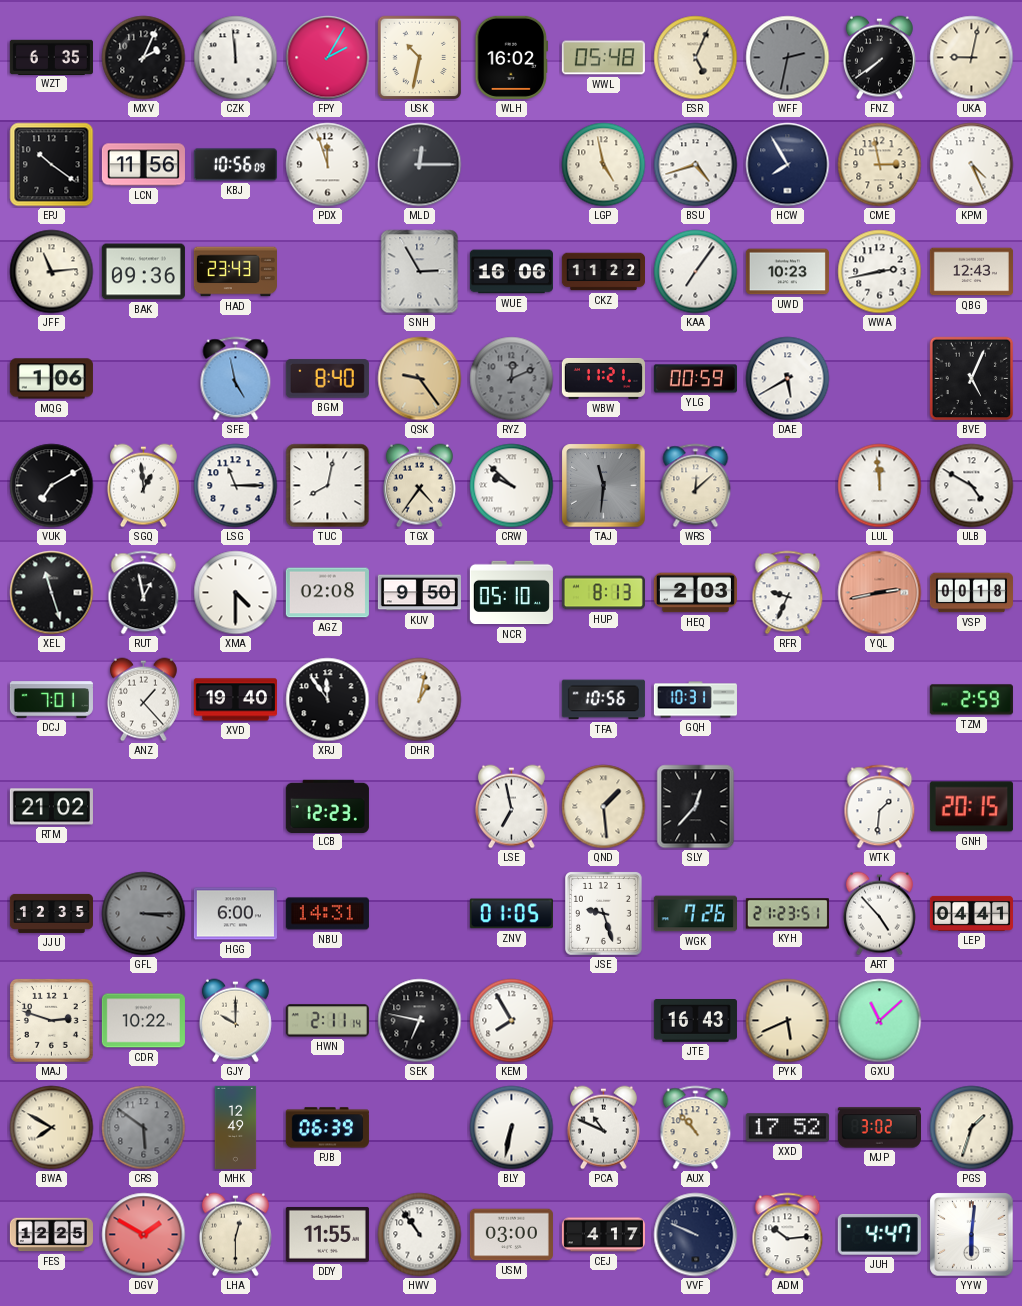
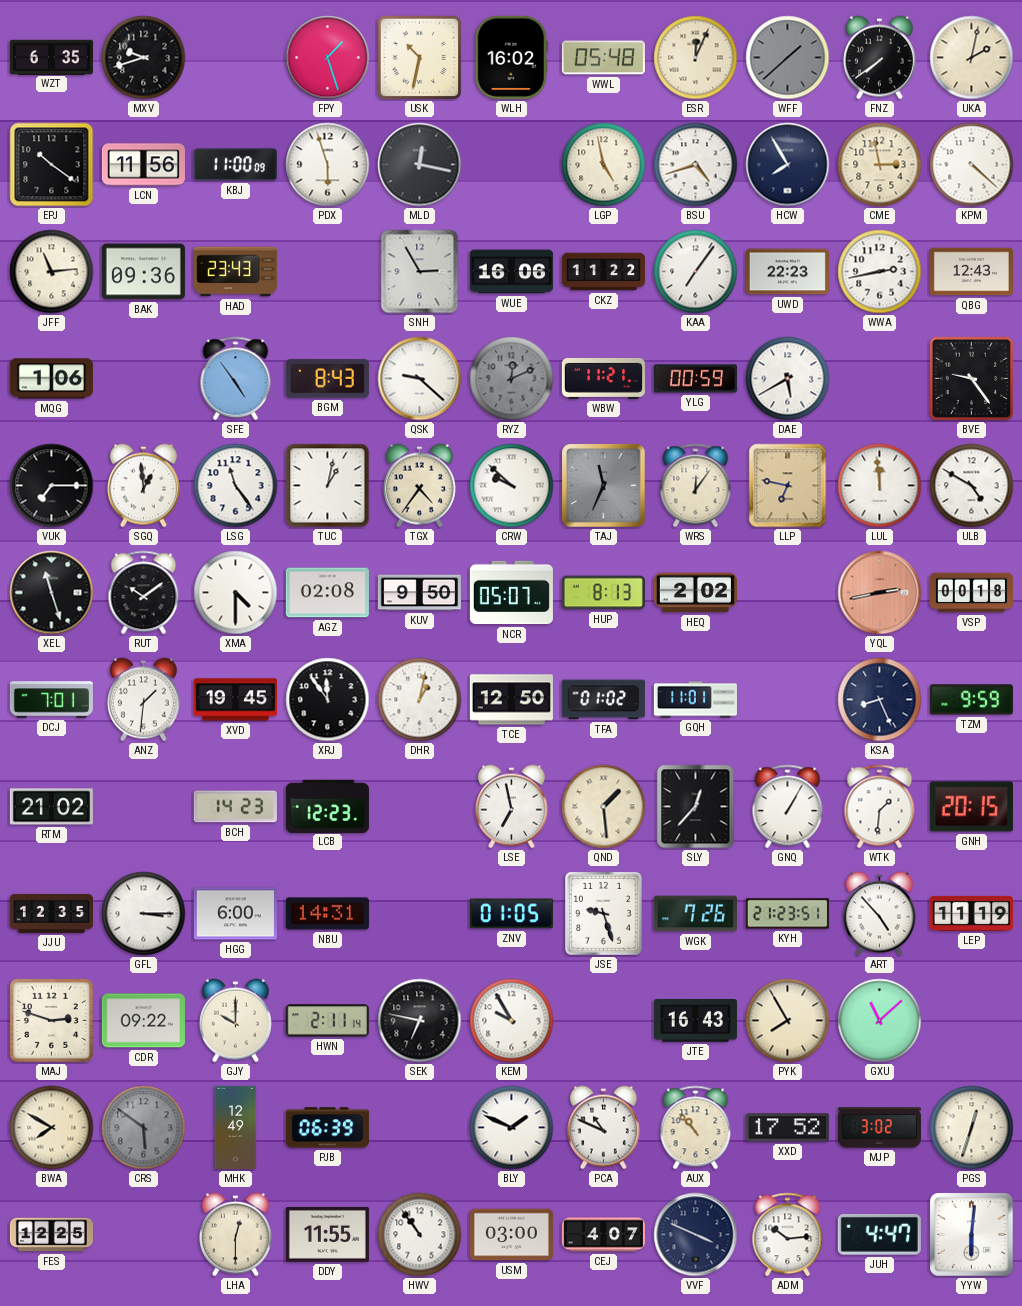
MXV: 2:04 -> 9:42 (144, 58)
CZK: 11:59 -> none (236, 58)
FPY: 2:05 -> 1:27 (328, 58)
ESR: 5:04 -> 12:04 (696, 58)
WFF: 2:32 -> 1:38 (788, 58)
UKA: 9:02 -> 2:02 (972, 58)
KBJ: 10:56 -> 11:00 (235, 165)
PDX: 11:57 -> 5:57 (328, 165)
MLD: 12:15 -> 12:17 (420, 165)
KPM: 4:26 -> 4:22 (972, 165)
UWD: 10:23 -> 22:23 (787, 272)
SFE: 4:58 -> 4:54 (236, 379)
BGM: 8:40 -> 8:43 (327, 379)
QSK: 9:24 -> 9:22 (420, 379)
QSK dial: champagne -> white (420, 379)
BVE: 5:04 -> 9:24 (972, 379)
VUK: 7:10 -> 7:15 (52, 486)
LSG: 11:15 -> 11:24 (236, 486)
TUC: 8:02 -> 1:02 (328, 486)
TAJ: 11:31 -> 11:34 (604, 486)
WRS: 12:08 -> 12:06 (696, 486)
LLP: none -> 6:47 (788, 486)
RUT: 12:58 -> 10:09 (144, 593)
NCR: 05:10 -> 05:07 (511, 593)
HEQ: 2:03 -> 2:02 (695, 593)
RFR: 9:34 -> none (788, 593)
ANZ: 1:23 -> 1:31 (143, 700)
XVD: 19:40 -> 19:45 (235, 700)
TCE: none -> 12:50 (511, 700)
TFA: 10:56 -> 01:02 (603, 700)
GQH: 10:31 -> 11:01 (695, 700)
KSA: none -> 8:26 (880, 700)
TZM: 2:59 -> 9:59 (971, 700)
BCH: none -> 14:23 (235, 807)
GNQ: none -> 1:05 (788, 807)
GFL dial: grey -> white (144, 914)
LEP: 04:41 -> 11:19 (971, 913)
CDR: 10:22 -> 09:22 (143, 1021)
KEM: 7:55 -> 9:55 (512, 1021)
PYK: 5:41 -> 7:55 (788, 1021)
BLY: 6:32 -> 1:49 (512, 1128)
PGS: 1:33 -> 12:33 (972, 1128)
DGV: 1:50 -> none (144, 1235)
CEJ: 4:17 -> 4:07 (603, 1235)
VVF: 9:49 -> 3:49 (696, 1235)
